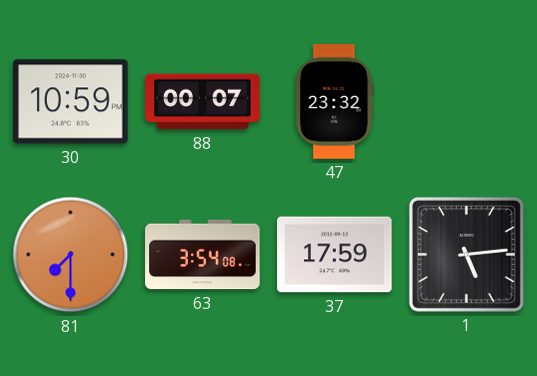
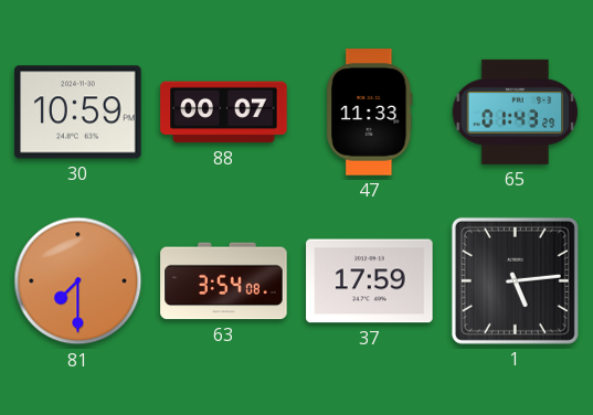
47: 23:32 -> 11:33 (370, 113)
65: none -> 01:43 (516, 111)
